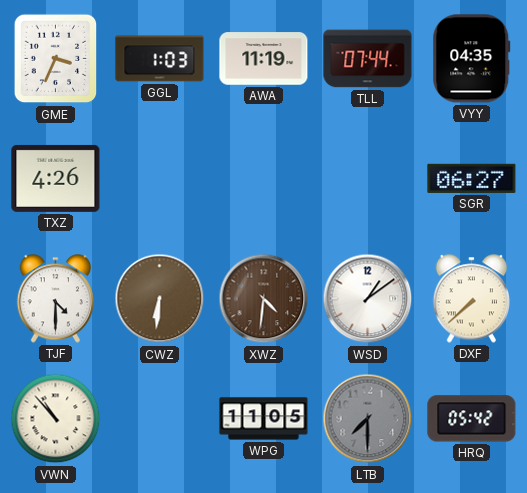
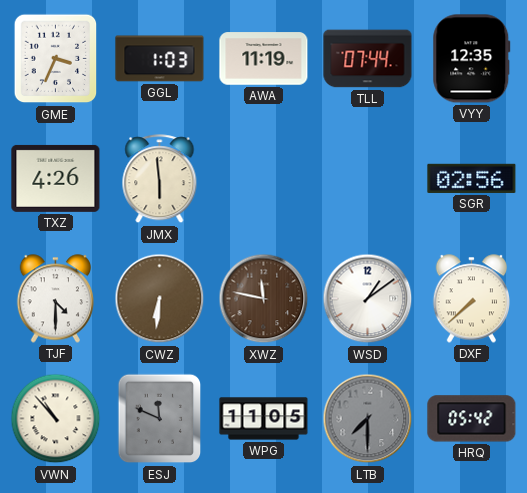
VYY: 04:35 -> 12:35 (472, 59)
JMX: none -> 5:59 (160, 179)
SGR: 06:27 -> 02:56 (472, 178)
XWZ: 4:31 -> 11:47 (264, 299)
ESJ: none -> 11:49 (160, 419)
